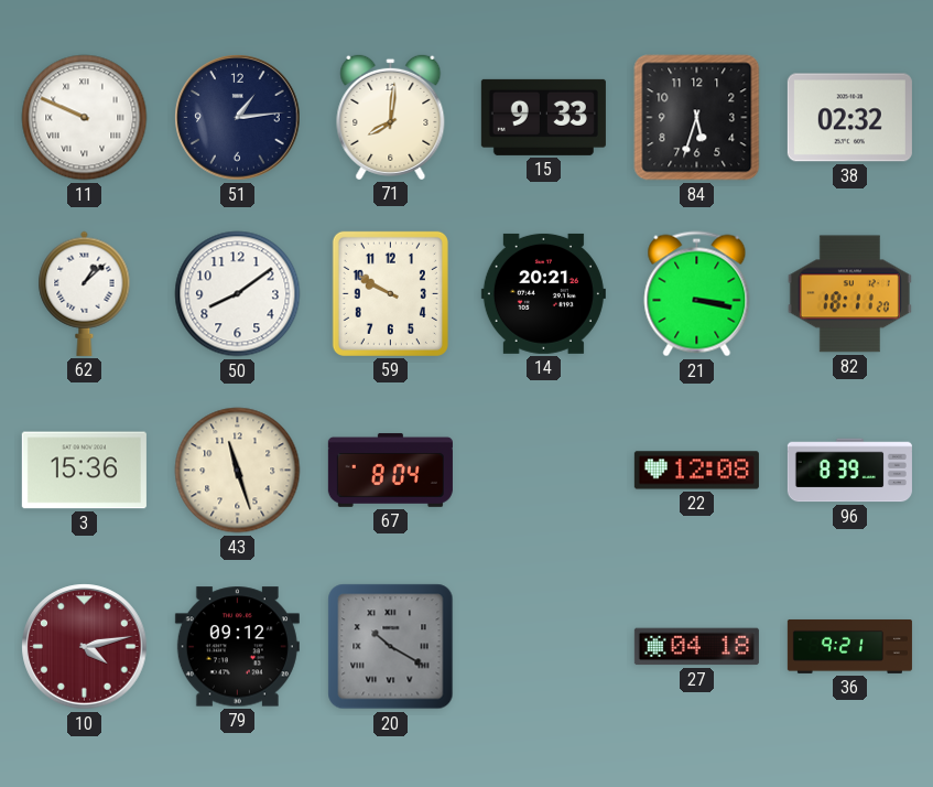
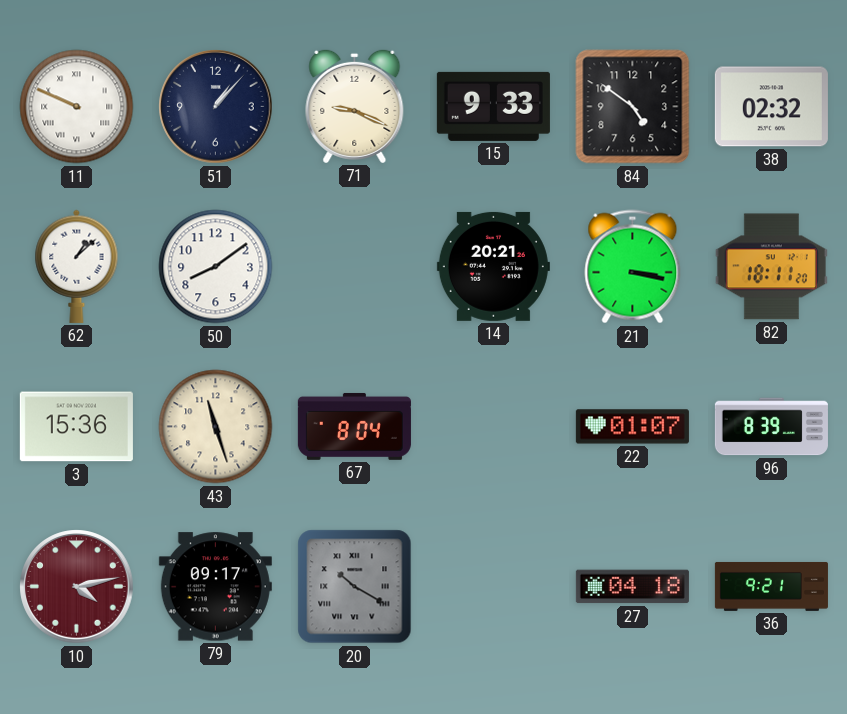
51: 1:14 -> 1:07 (216, 107)
71: 8:01 -> 9:19 (355, 106)
84: 5:33 -> 4:51 (633, 107)
59: 9:50 -> none (390, 293)
22: 12:08 -> 01:07 (632, 427)
79: 09:12 -> 09:17 (215, 587)
